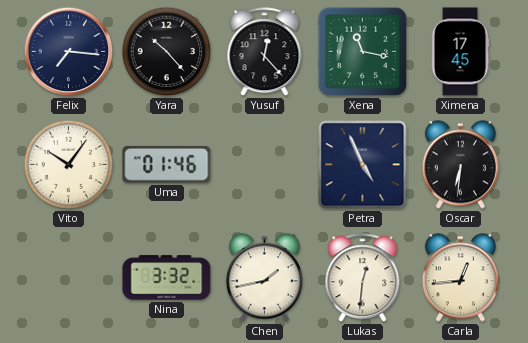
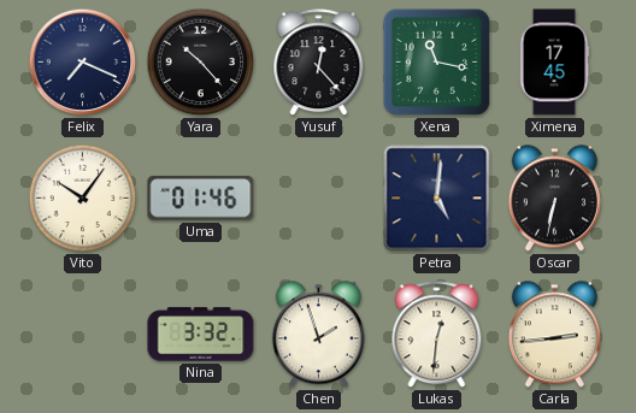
Felix: 7:16 -> 7:19 (83, 63)
Petra: 4:56 -> 5:01 (437, 199)
Oscar: 6:31 -> 6:32 (554, 199)
Chen: 1:43 -> 1:57 (318, 335)
Carla: 12:44 -> 2:44 (554, 335)
